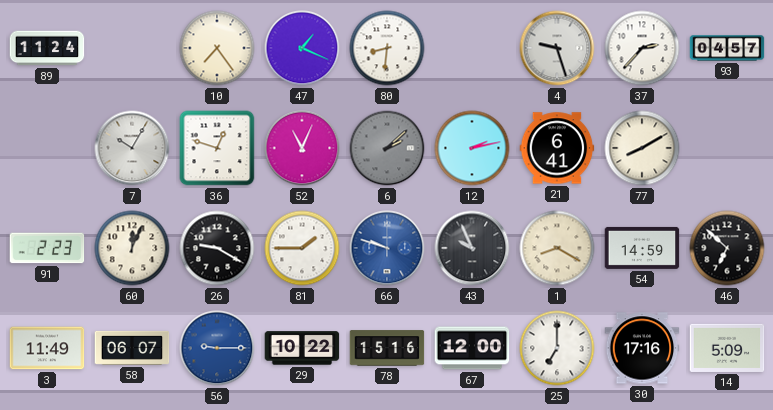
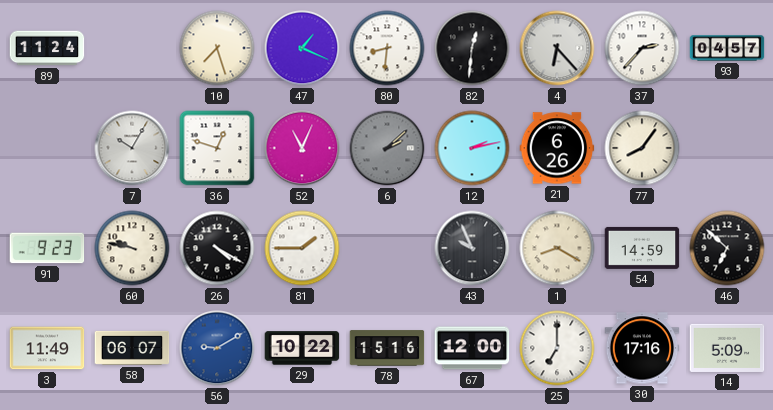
10: 7:24 -> 7:27 (217, 48)
82: none -> 12:31 (472, 48)
4: 9:27 -> 6:23 (557, 48)
21: 6:41 -> 6:26 (557, 148)
77: 8:10 -> 8:06 (642, 148)
91: 2:23 -> 9:23 (47, 248)
60: 12:04 -> 9:47 (132, 248)
26: 9:20 -> 4:20 (217, 248)
66: 9:48 -> none (387, 248)
56: 9:15 -> 9:10 (217, 348)
